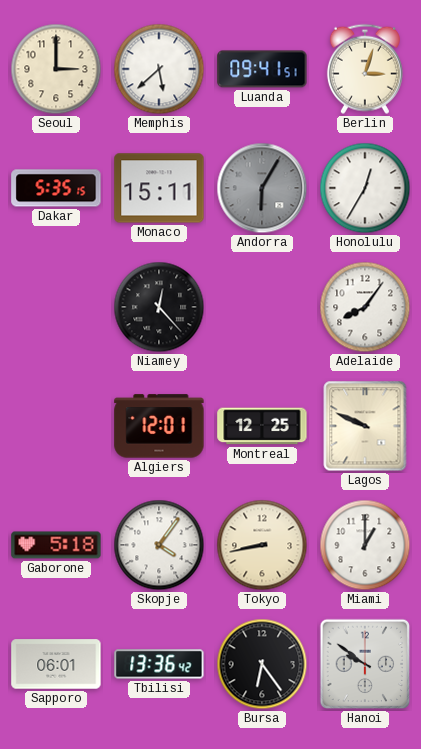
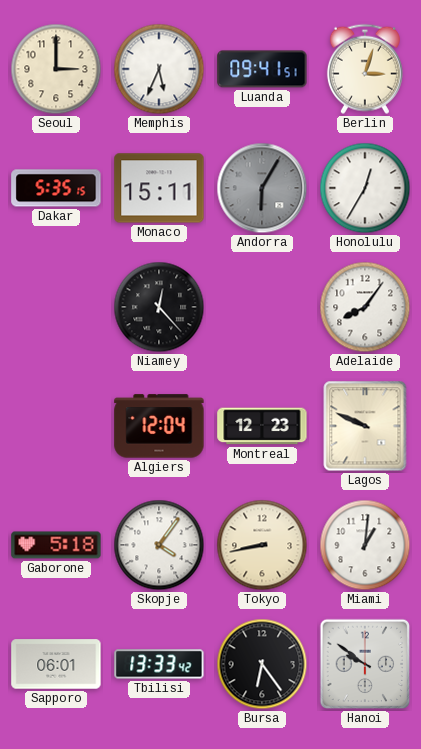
Memphis: 5:38 -> 5:34 (159, 69)
Algiers: 12:01 -> 12:04 (159, 426)
Montreal: 12:25 -> 12:23 (262, 426)
Miami: 1:00 -> 1:01 (365, 545)
Tbilisi: 13:36 -> 13:33 (159, 664)
